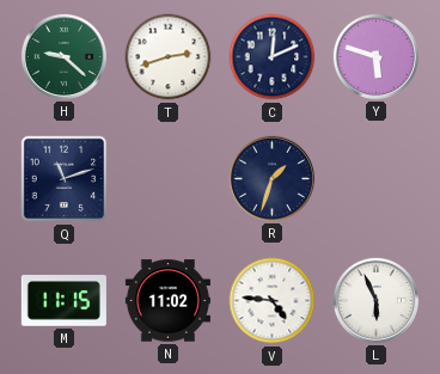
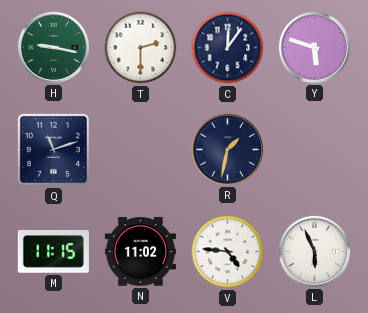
H: 9:22 -> 9:17 (53, 47)
T: 2:42 -> 2:30 (141, 48)
C: 12:11 -> 12:06 (228, 48)
R: 1:33 -> 1:32 (227, 149)
